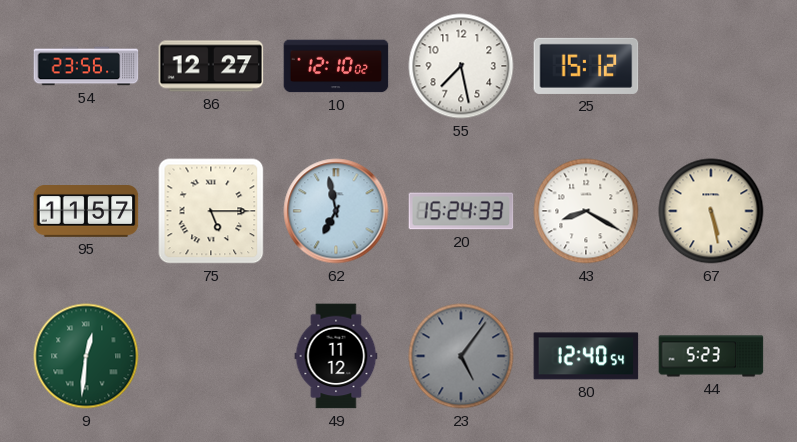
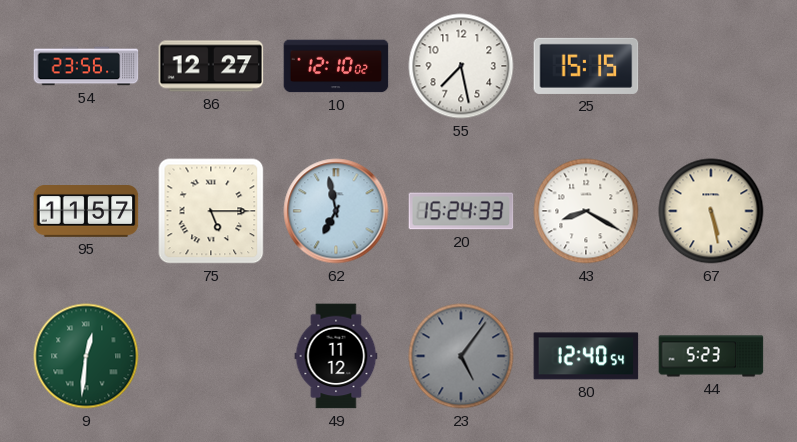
25: 15:12 -> 15:15 (586, 66)
